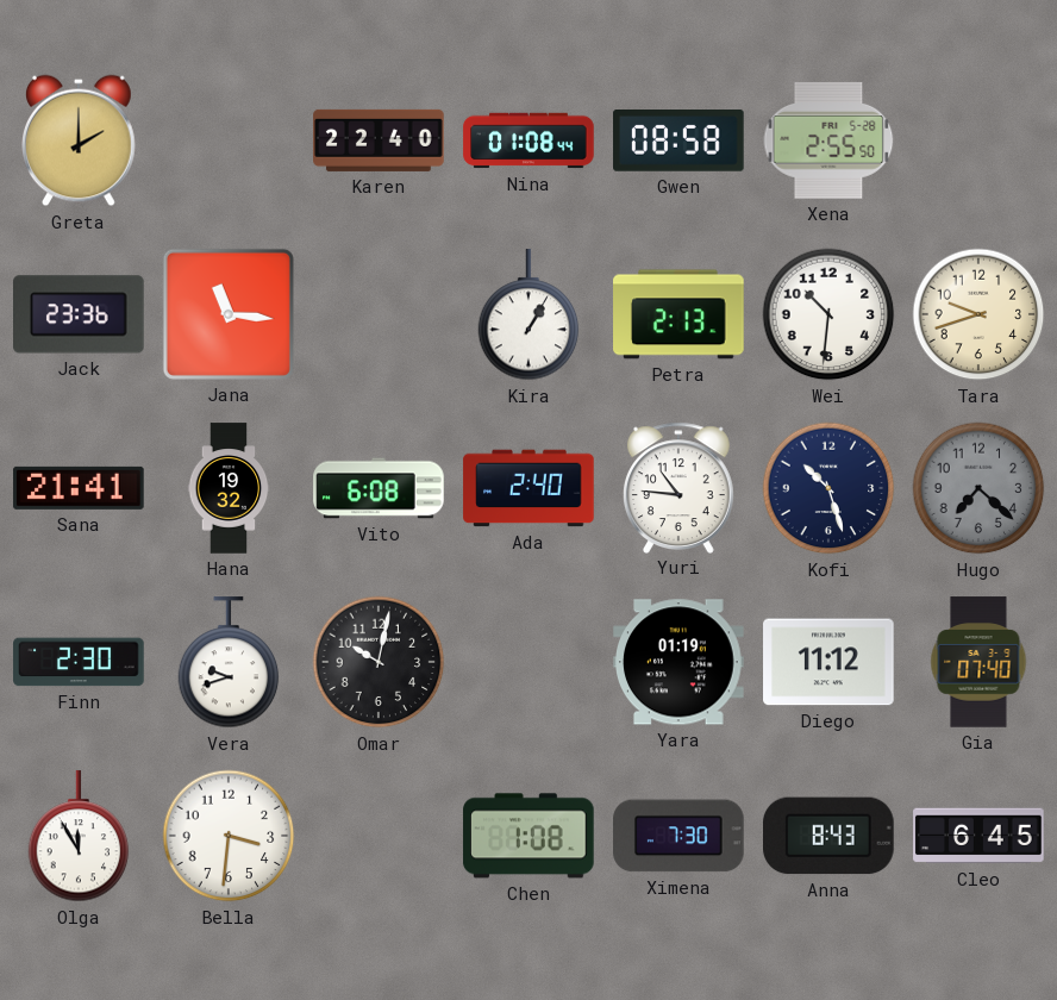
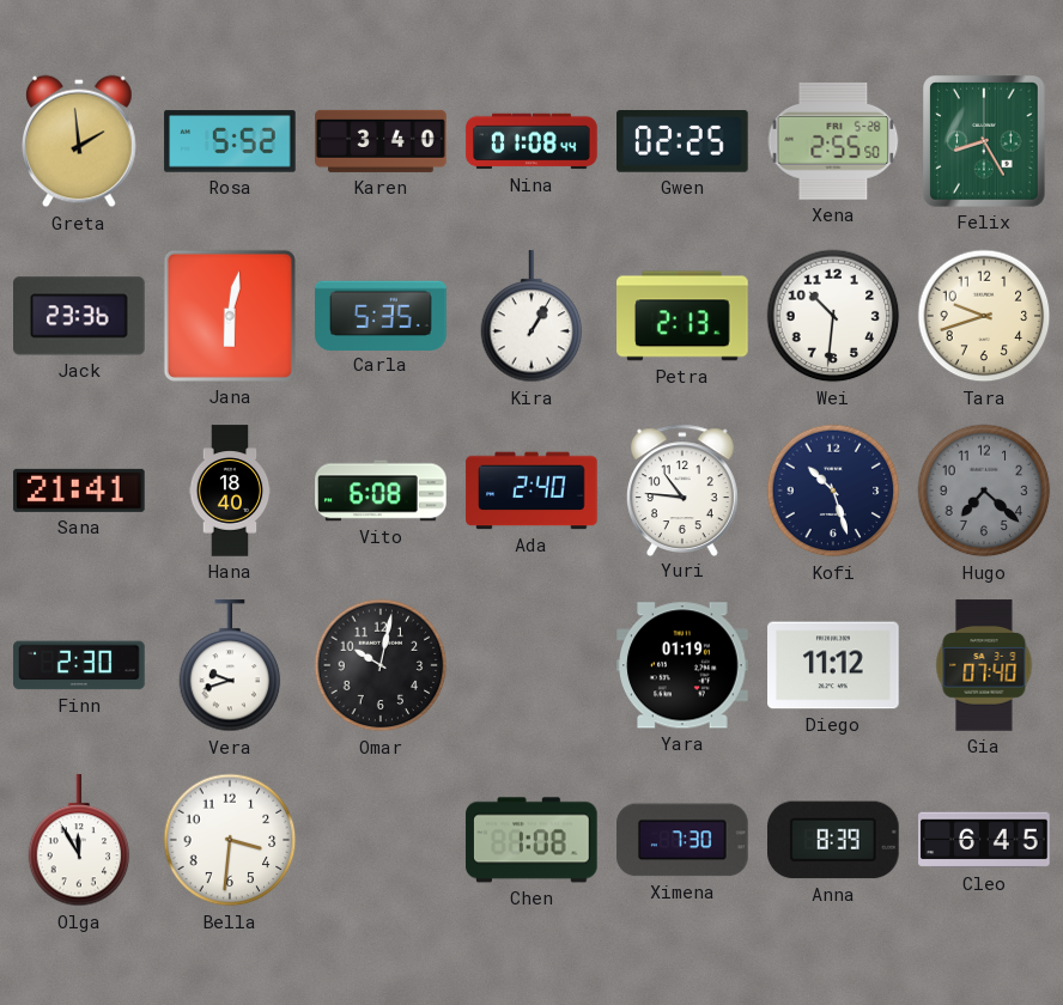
Greta: 2:00 -> 1:59 (80, 141)
Rosa: none -> 5:52 (230, 141)
Karen: 22:40 -> 3:40 (381, 141)
Gwen: 08:58 -> 02:25 (682, 142)
Felix: none -> 8:25 (985, 142)
Jana: 11:16 -> 6:02 (230, 316)
Carla: none -> 5:35 (381, 315)
Hana: 19:32 -> 18:40 (230, 491)
Anna: 8:43 -> 8:39 (834, 840)
